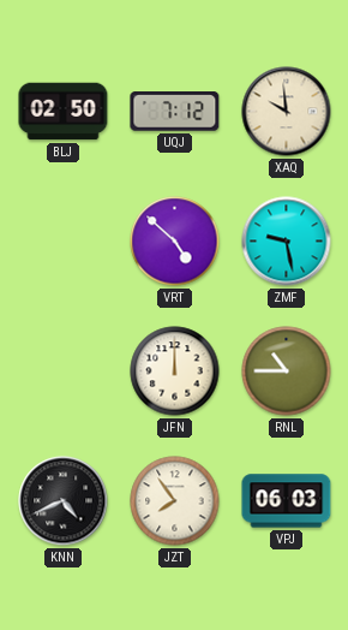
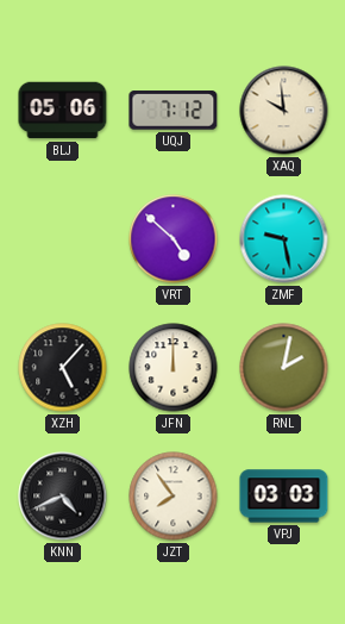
BLJ: 02:50 -> 05:06 (63, 111)
XZH: none -> 5:07 (63, 368)
RNL: 10:45 -> 2:02 (284, 368)
VPJ: 06:03 -> 03:03 (284, 497)
